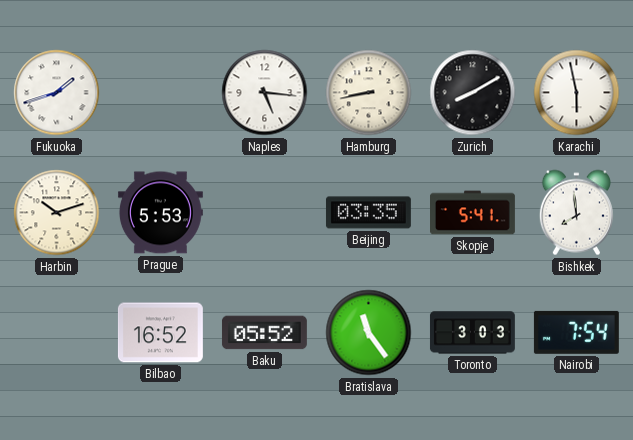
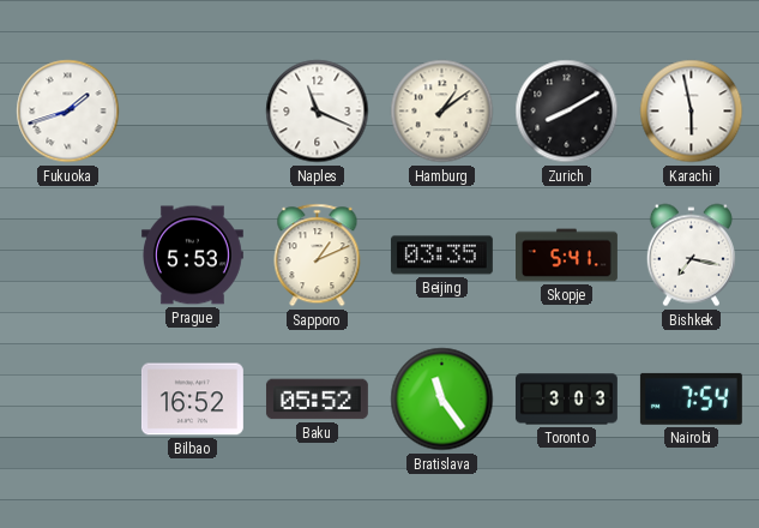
Naples: 5:16 -> 11:19 (318, 112)
Hamburg: 8:43 -> 1:09 (442, 112)
Harbin: 10:12 -> none (57, 213)
Sapporo: none -> 1:11 (318, 256)
Bishkek: 7:59 -> 7:17 (691, 256)
